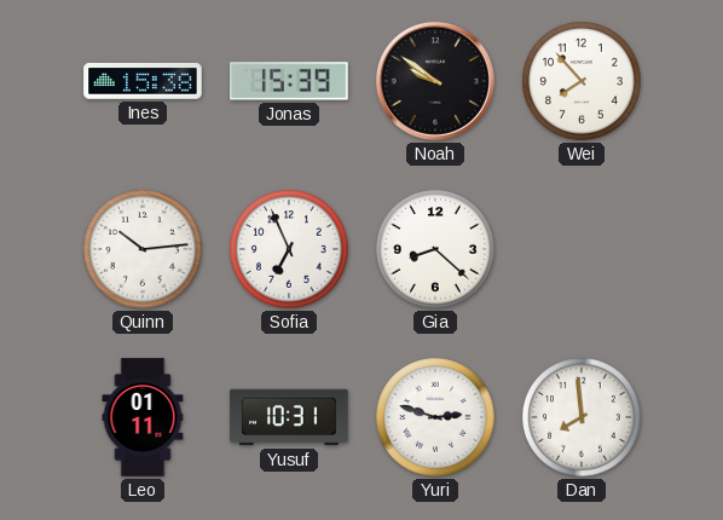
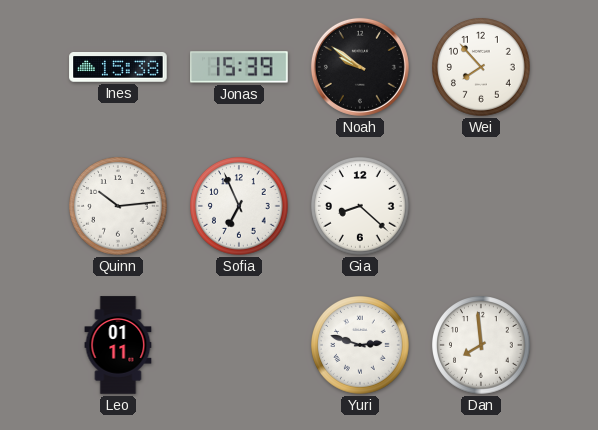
Yusuf: 10:31 -> none (289, 417)
